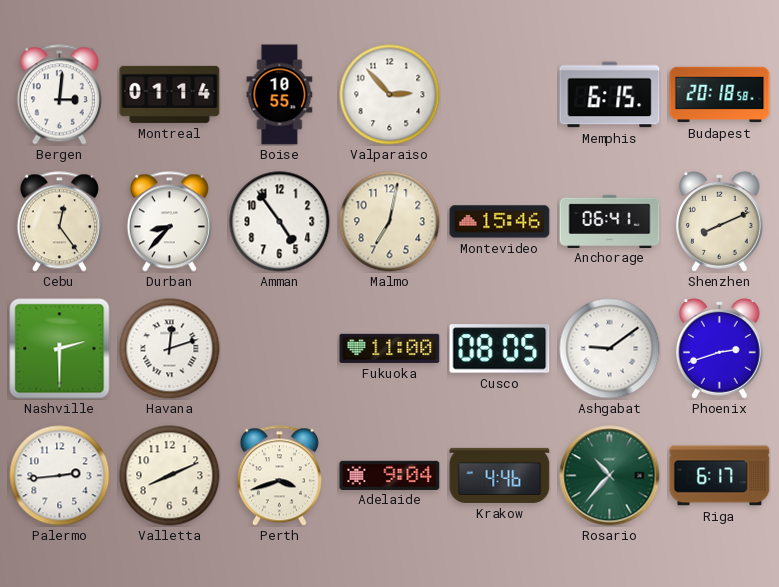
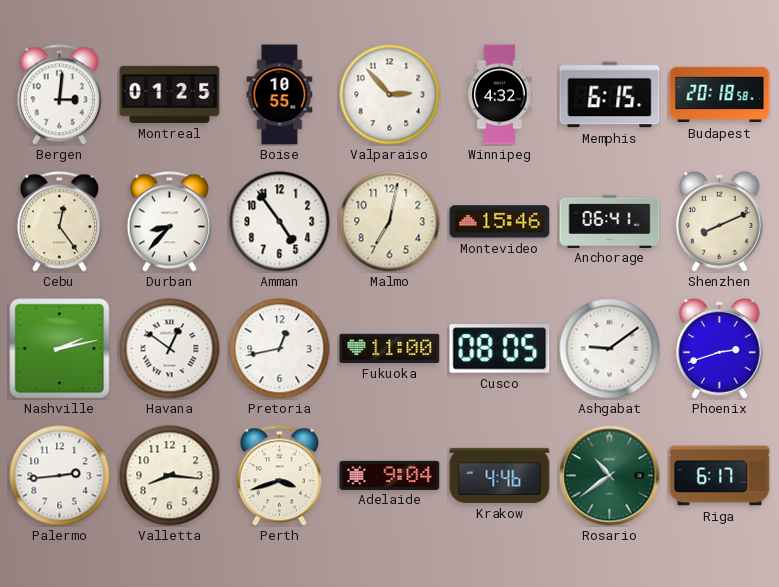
Montreal: 01:14 -> 01:25 (170, 94)
Winnipeg: none -> 4:32 (500, 95)
Nashville: 2:30 -> 2:13 (60, 349)
Havana: 12:12 -> 12:51 (170, 349)
Pretoria: none -> 12:43 (280, 349)
Valletta: 8:11 -> 8:16 (170, 476)
Rosario: 10:37 -> 10:39 (610, 476)
